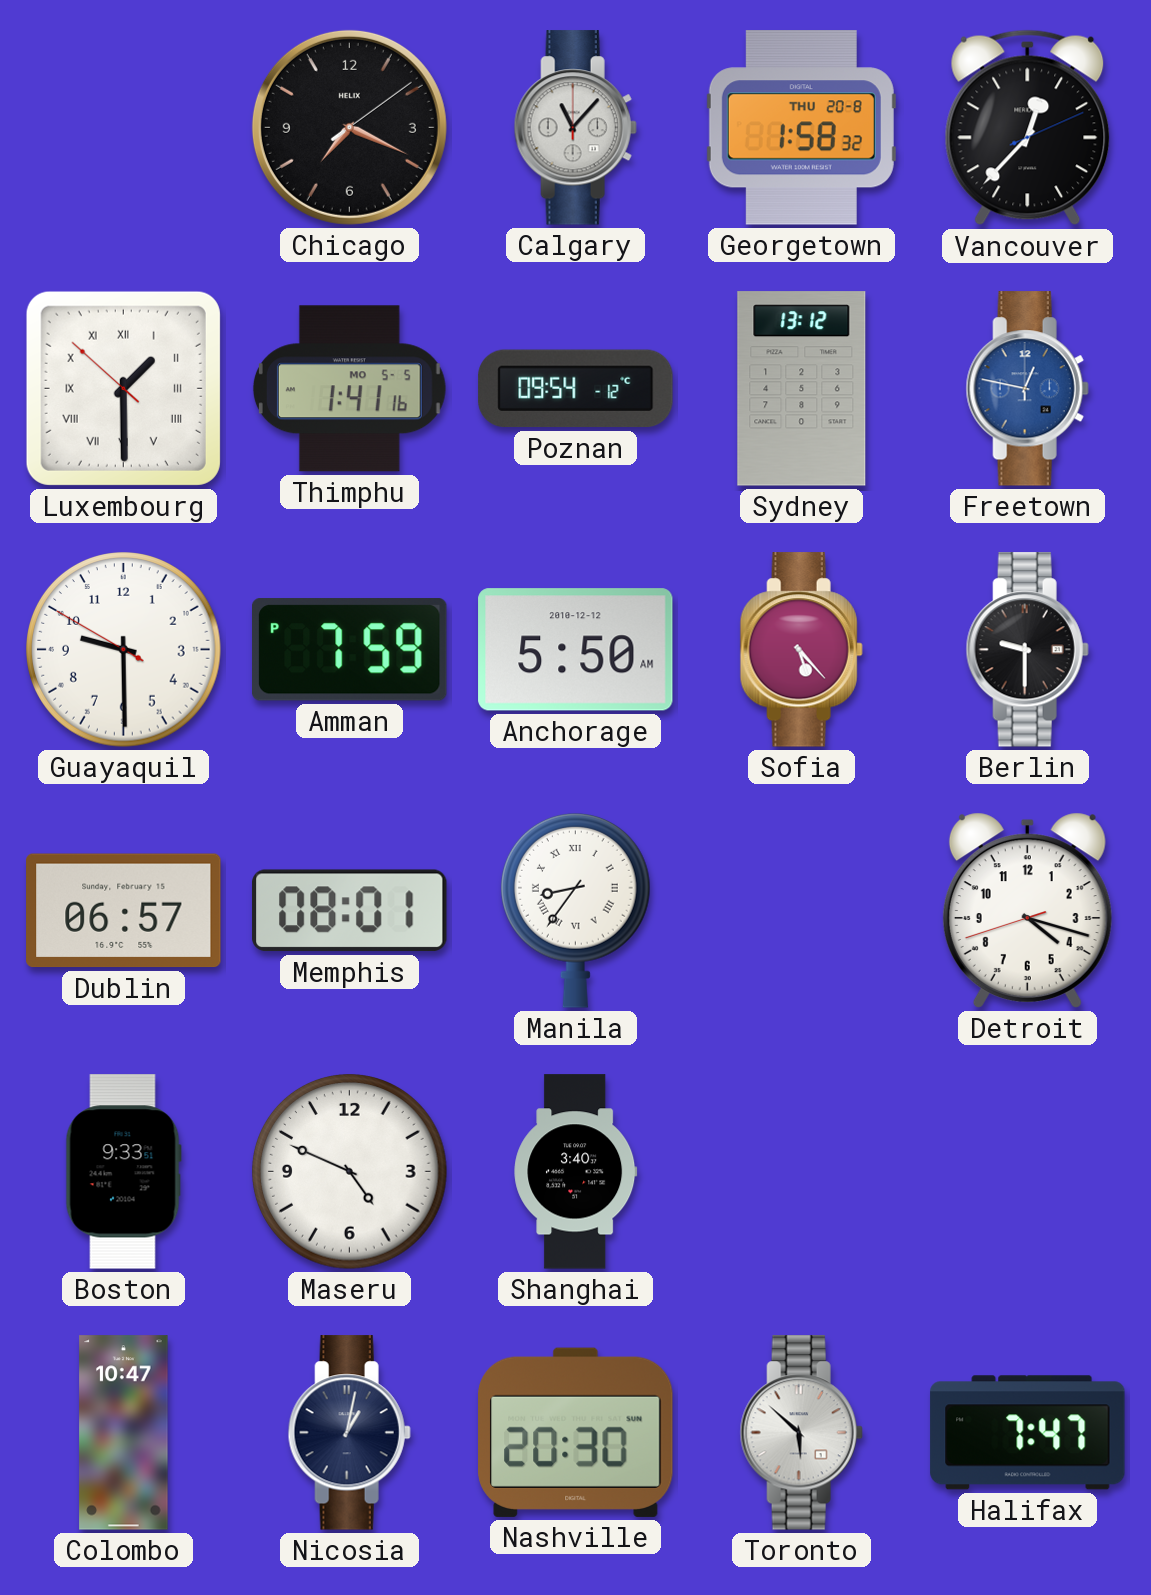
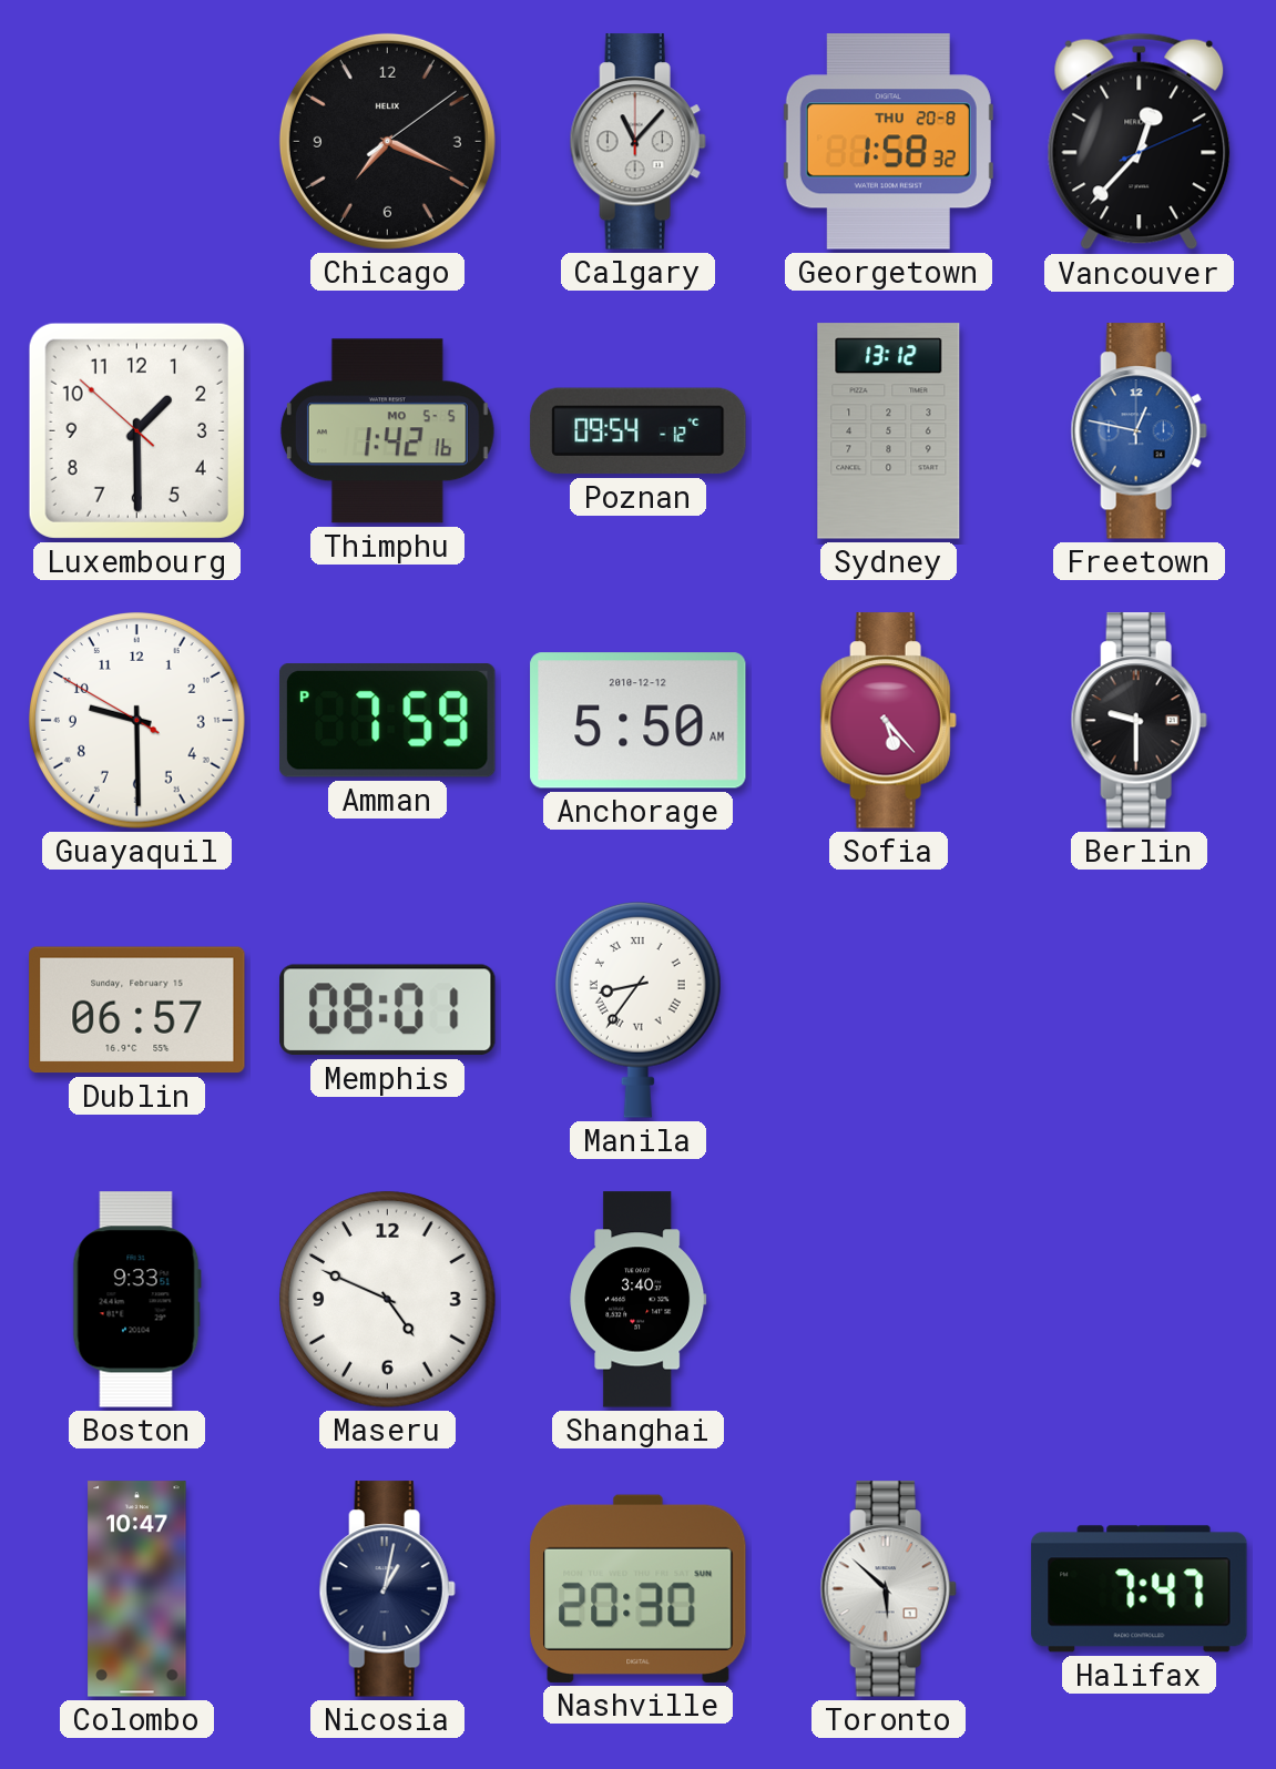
Luxembourg numerals: Roman -> Arabic (136, 430)
Thimphu: 1:41 -> 1:42 (387, 431)
Detroit: 4:17 -> none (1027, 910)
